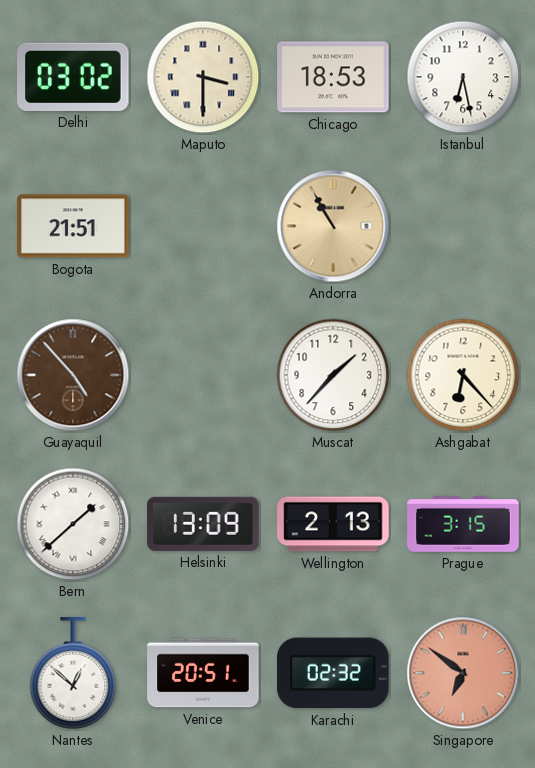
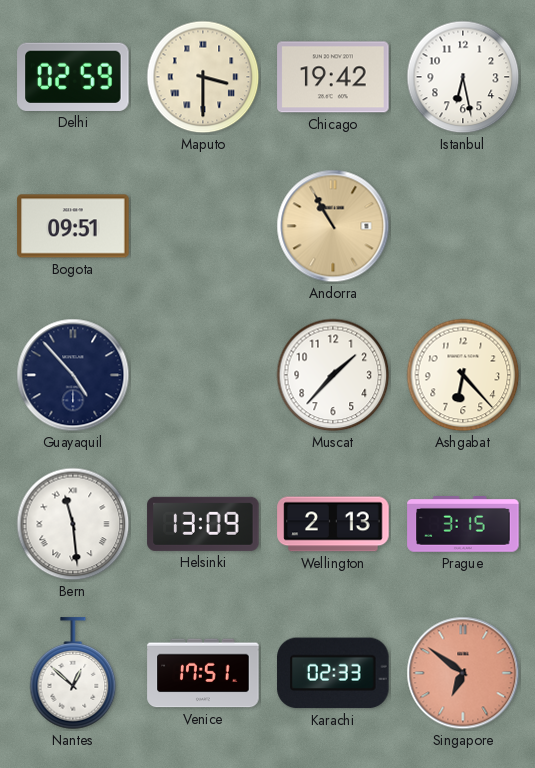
Delhi: 03:02 -> 02:59 (73, 77)
Chicago: 18:53 -> 19:42 (333, 77)
Bogota: 21:51 -> 09:51 (73, 226)
Guayaquil dial: brown -> navy (73, 375)
Bern: 1:38 -> 11:29 (73, 524)
Venice: 20:51 -> 17:51 (203, 673)
Karachi: 02:32 -> 02:33 (333, 673)
